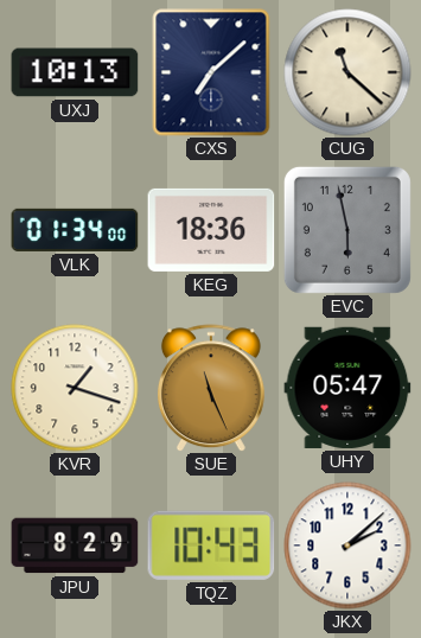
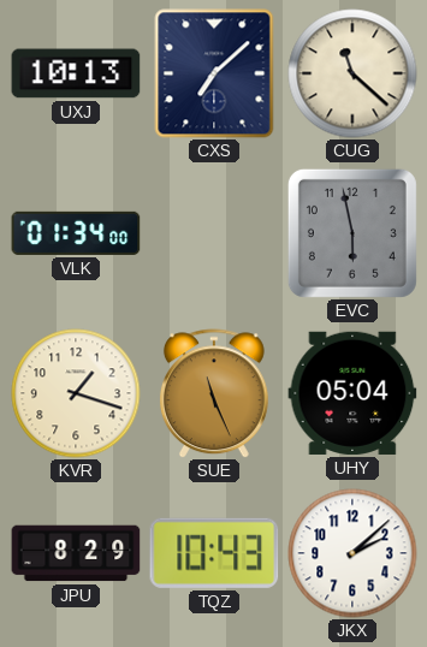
KEG: 18:36 -> none (211, 230)
UHY: 05:47 -> 05:04 (352, 393)
